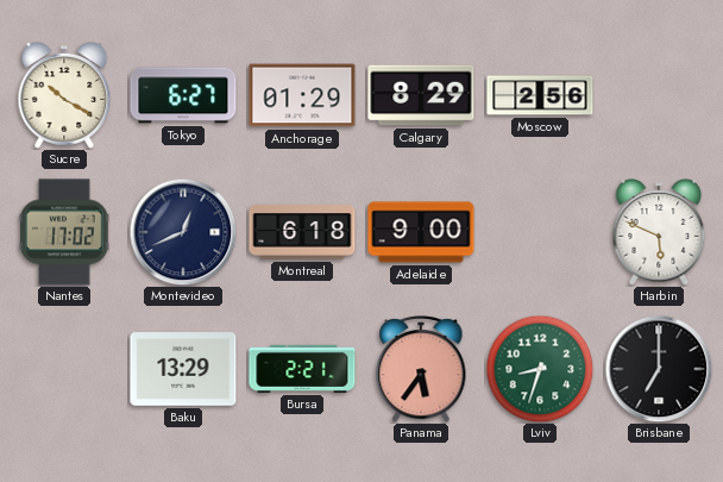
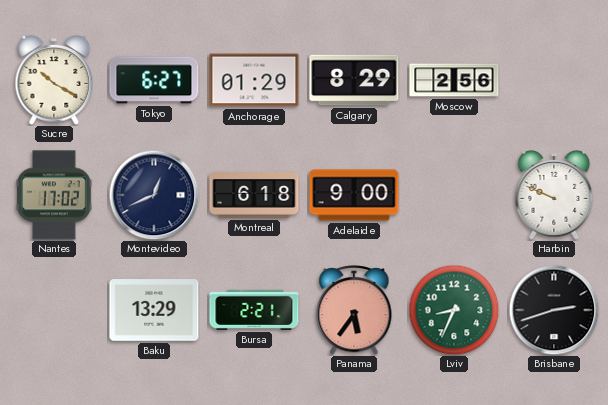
Harbin: 5:49 -> 9:49 (554, 195)
Lviv: 8:33 -> 8:34 (454, 310)
Brisbane: 7:00 -> 2:42 (554, 310)
